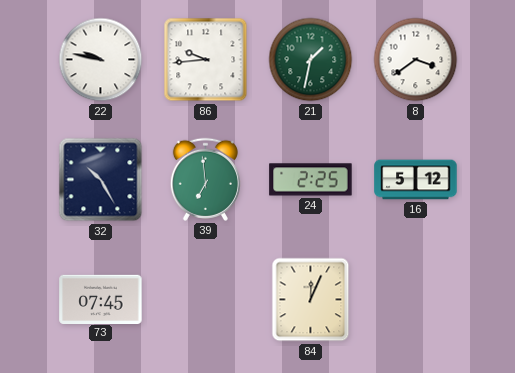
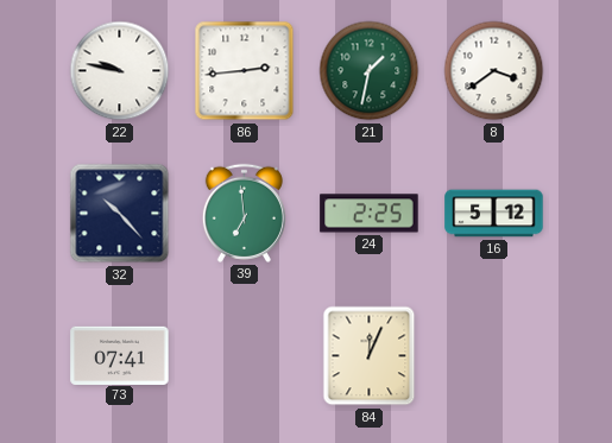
86: 9:44 -> 2:44 (245, 71)
32: 10:25 -> 10:23 (120, 214)
73: 07:45 -> 07:41 (120, 355)
